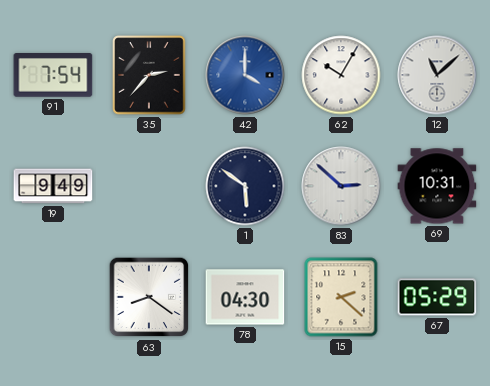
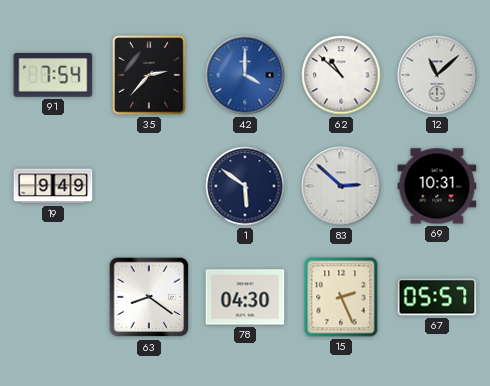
62: 10:05 -> 10:52 (341, 75)
15: 2:22 -> 2:26 (341, 297)
67: 05:29 -> 05:57 (437, 297)
